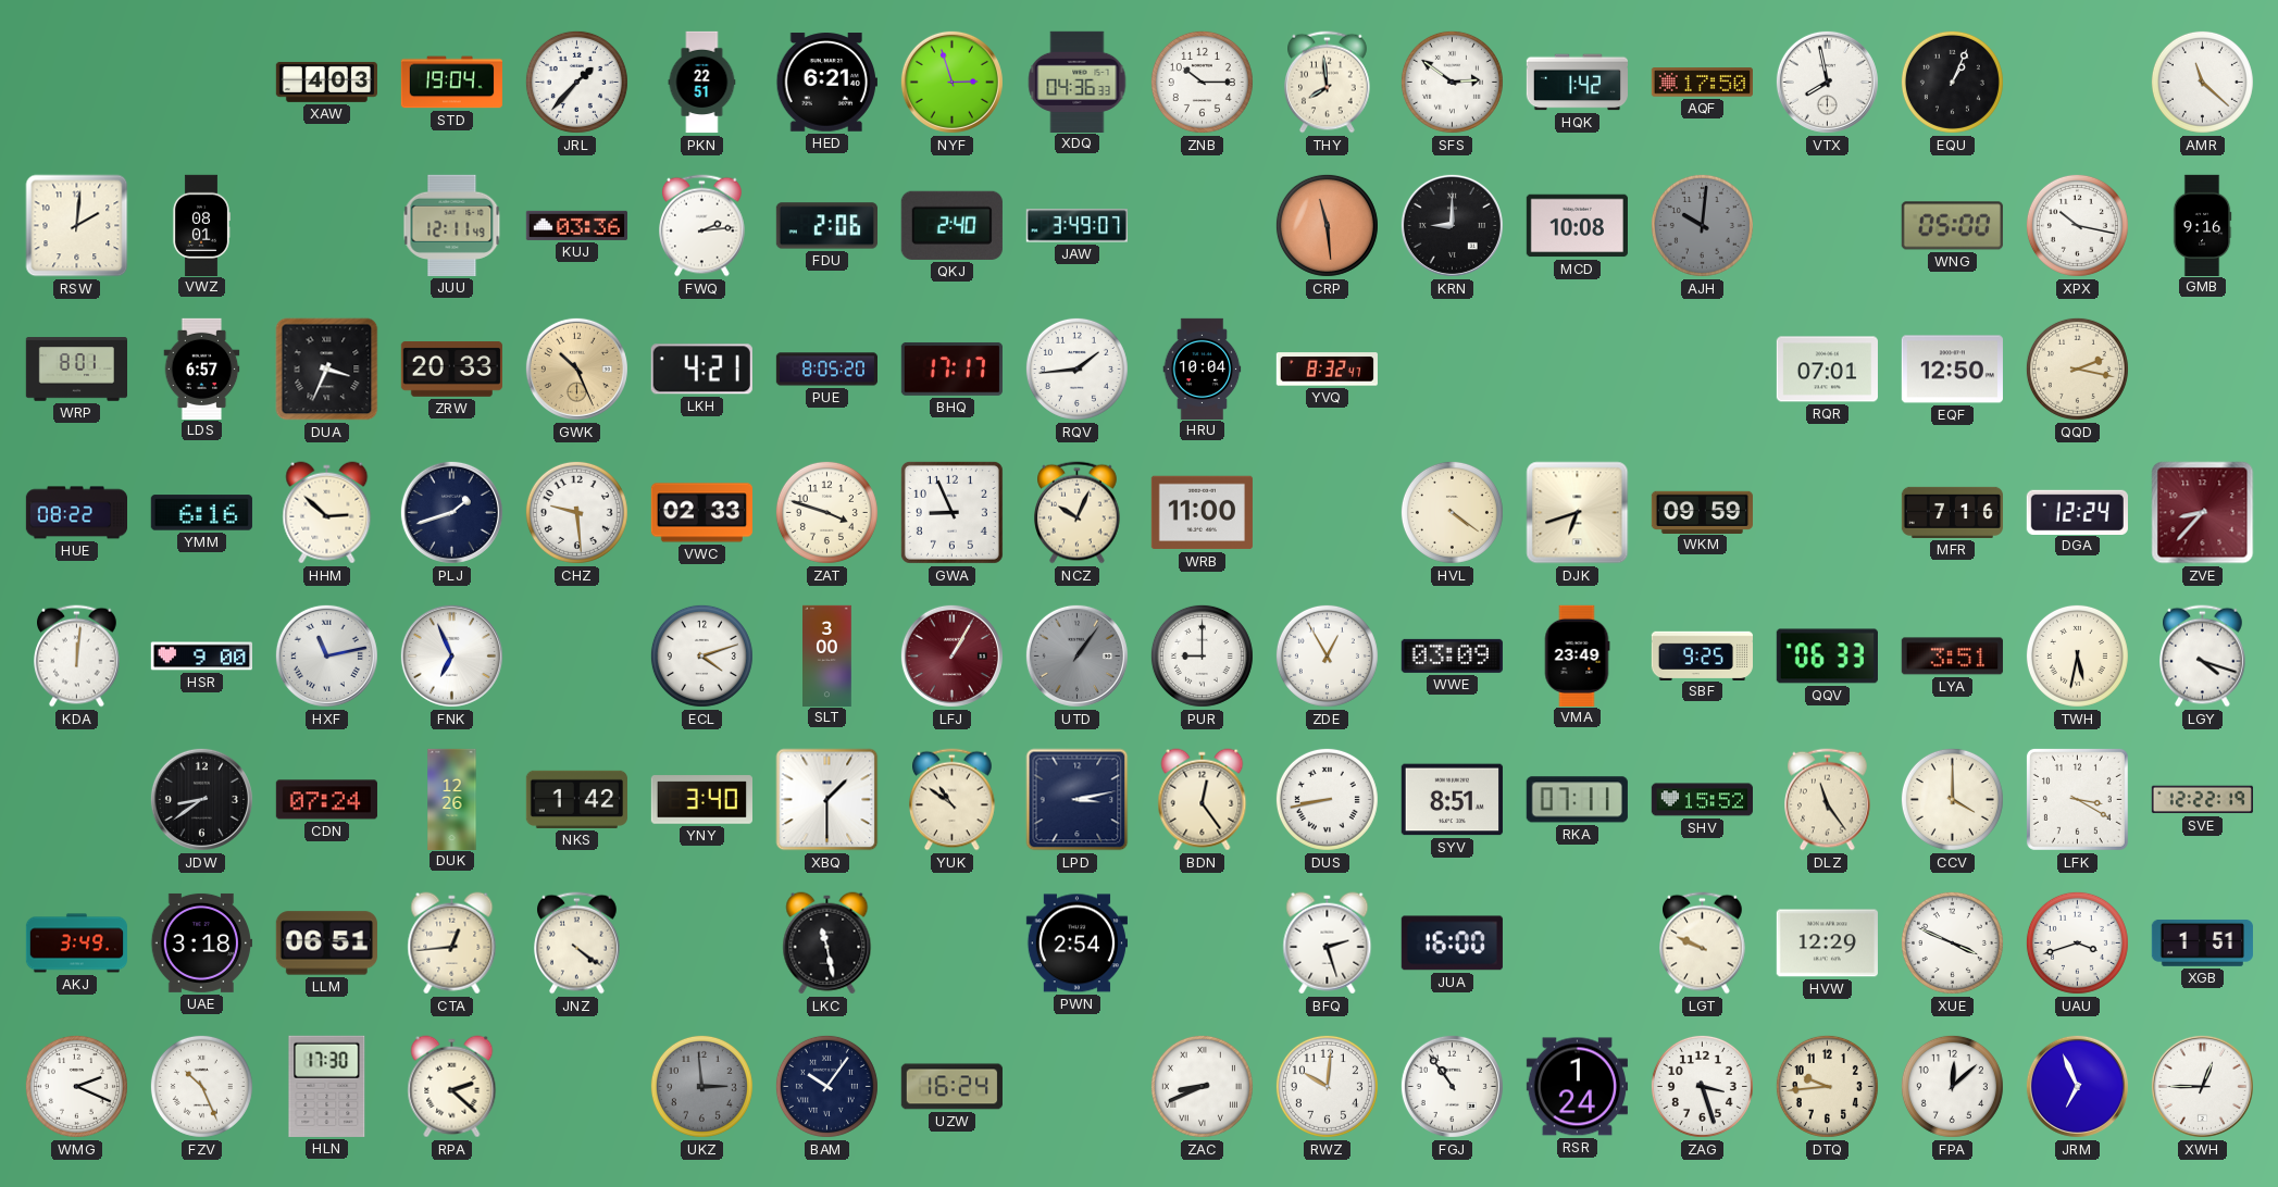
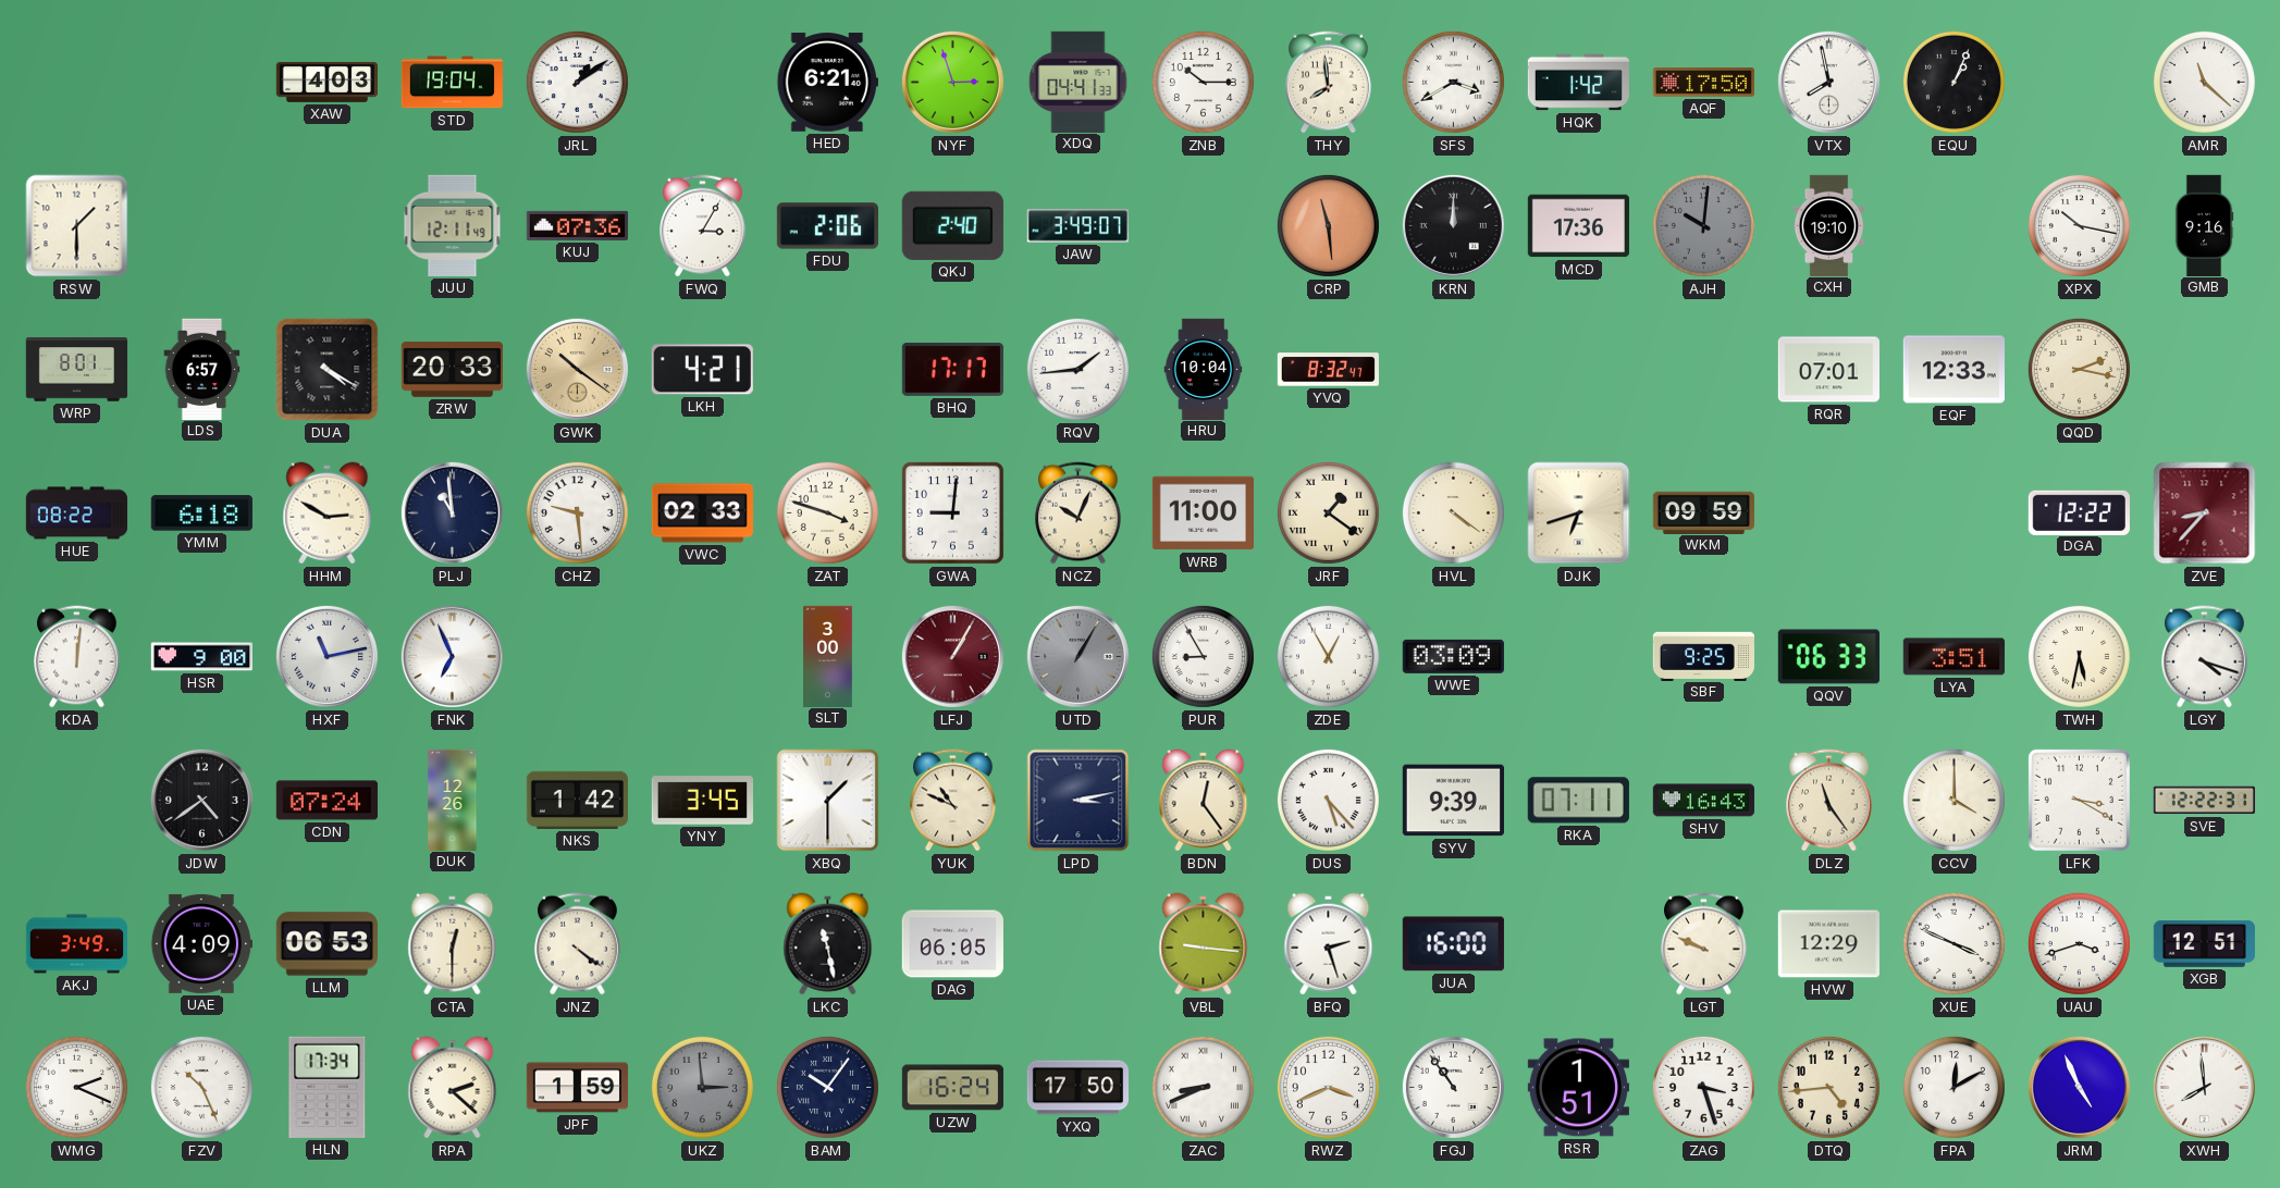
JRL: 1:37 -> 1:09 (577, 82)
PKN: 22:51 -> none (702, 83)
XDQ: 04:36 -> 04:41 (1079, 82)
SFS: 2:51 -> 3:40 (1453, 82)
RSW: 2:01 -> 1:30 (77, 226)
VWZ: 08:01 -> none (200, 225)
KUJ: 03:36 -> 07:36 (577, 225)
FWQ: 2:14 -> 3:05 (703, 226)
KRN: 9:00 -> 12:00 (1453, 225)
MCD: 10:08 -> 17:36 (1578, 226)
CXH: none -> 19:10 (1829, 225)
WNG: 05:00 -> none (1952, 226)
DUA: 3:34 -> 4:20 (328, 370)
GWK: 10:26 -> 10:21 (577, 369)
PUE: 8:05 -> none (826, 370)
EQF: 12:50 -> 12:33 (1954, 370)
YMM: 6:16 -> 6:18 (201, 513)
HHM: 2:52 -> 2:50 (328, 513)
PLJ: 1:42 -> 10:59 (452, 512)
GWA: 8:56 -> 9:01 (952, 512)
JRF: none -> 1:21 (1328, 512)
MFR: 7:16 -> none (1952, 512)
DGA: 12:24 -> 12:22 (2079, 512)
ECL: 4:12 -> none (701, 655)
UTD: 1:06 -> 1:05 (1077, 656)
PUR: 9:00 -> 8:55 (1203, 656)
VMA: 23:49 -> none (1577, 655)
JDW: 8:39 -> 4:39 (201, 800)
YNY: 3:40 -> 3:45 (702, 801)
YUK: 10:51 -> 10:49 (953, 801)
DUS: 8:43 -> 5:23 (1328, 800)
SYV: 8:51 -> 9:39 (1453, 801)
SHV: 15:52 -> 16:43 (1703, 801)
SVE: 12:22:19 -> 12:22:31 (2204, 801)
UAE: 3:18 -> 4:09 (201, 943)
LLM: 06:51 -> 06:53 (326, 944)
CTA: 12:44 -> 12:30 (453, 944)
DAG: none -> 06:05 (952, 944)
PWN: 2:54 -> none (1076, 944)
VBL: none -> 9:16 (1204, 944)
XGB: 1:51 -> 12:51 (2204, 943)
HLN: 17:30 -> 17:34 (328, 1087)
JPF: none -> 1:59 (577, 1088)
YXQ: none -> 17:50 (1077, 1088)
RWZ: 10:01 -> 3:41 (1328, 1087)
RSR: 1:24 -> 1:51 (1578, 1088)
DTQ: 9:44 -> 4:44 (1828, 1087)
FPA: 12:08 -> 12:10 (1954, 1087)
JRM: 6:56 -> 4:56 (2079, 1087)
XWH: 12:45 -> 7:59 (2204, 1087)
